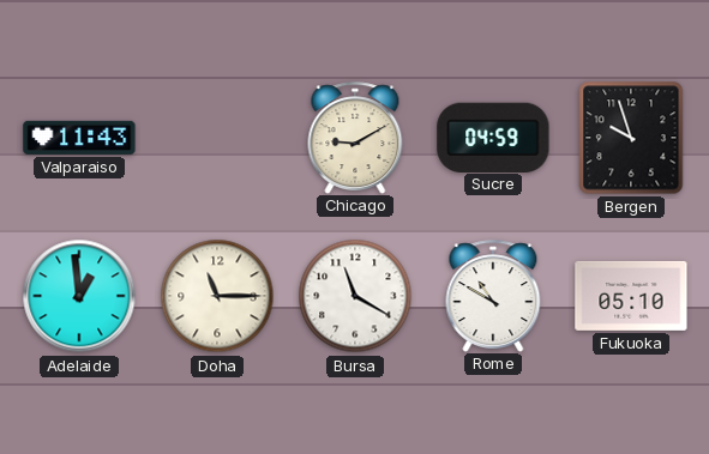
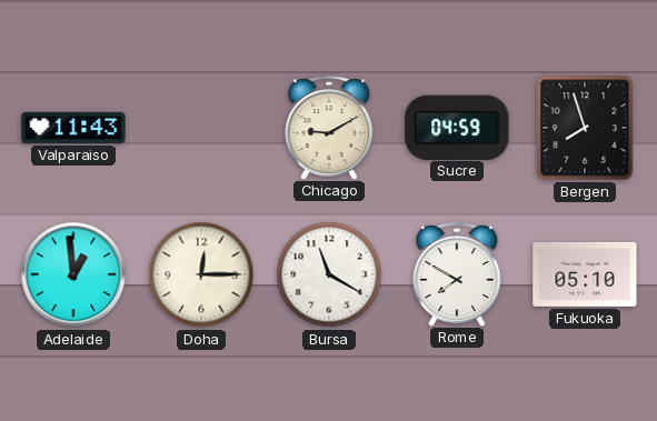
Bergen: 9:57 -> 7:57 (585, 128)
Doha: 11:15 -> 12:15 (201, 274)
Rome: 10:50 -> 7:50 (457, 274)
